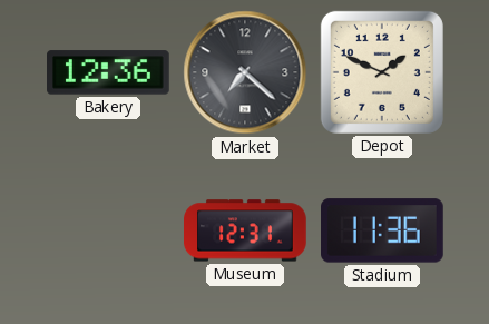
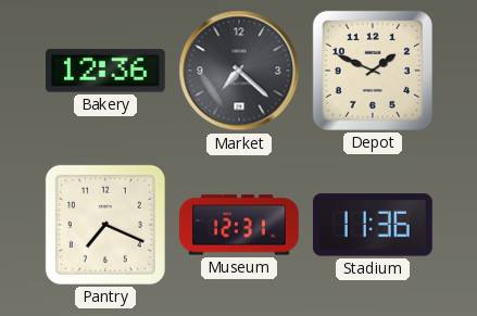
Pantry: none -> 7:19 (105, 225)
